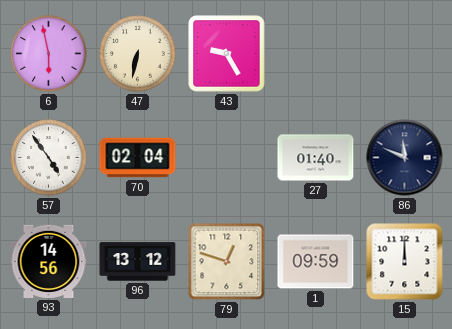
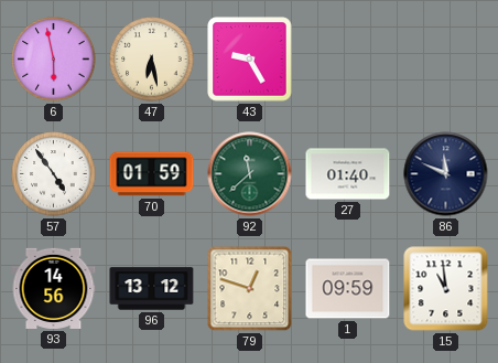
47: 6:32 -> 6:28 (152, 60)
70: 02:04 -> 01:59 (152, 174)
92: none -> 11:38 (250, 174)
15: 12:00 -> 10:59 (446, 289)
